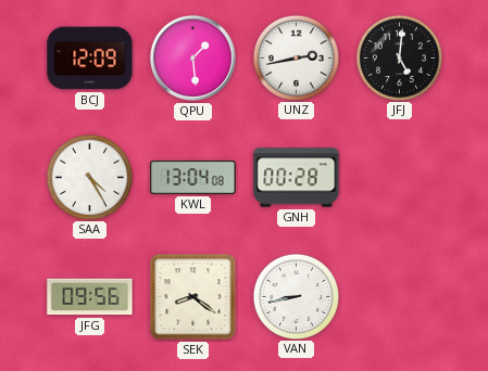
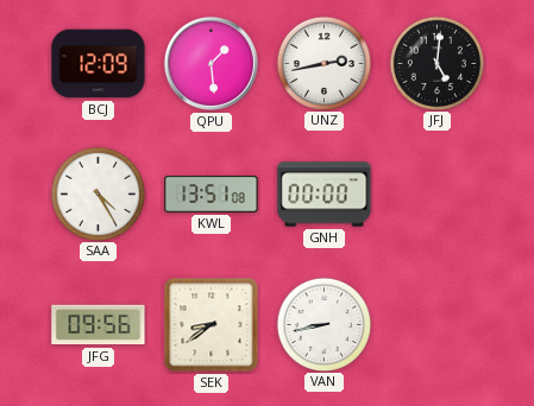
KWL: 13:04 -> 13:51 (212, 195)
GNH: 00:28 -> 00:00 (325, 195)
SEK: 8:21 -> 8:39 (212, 325)
